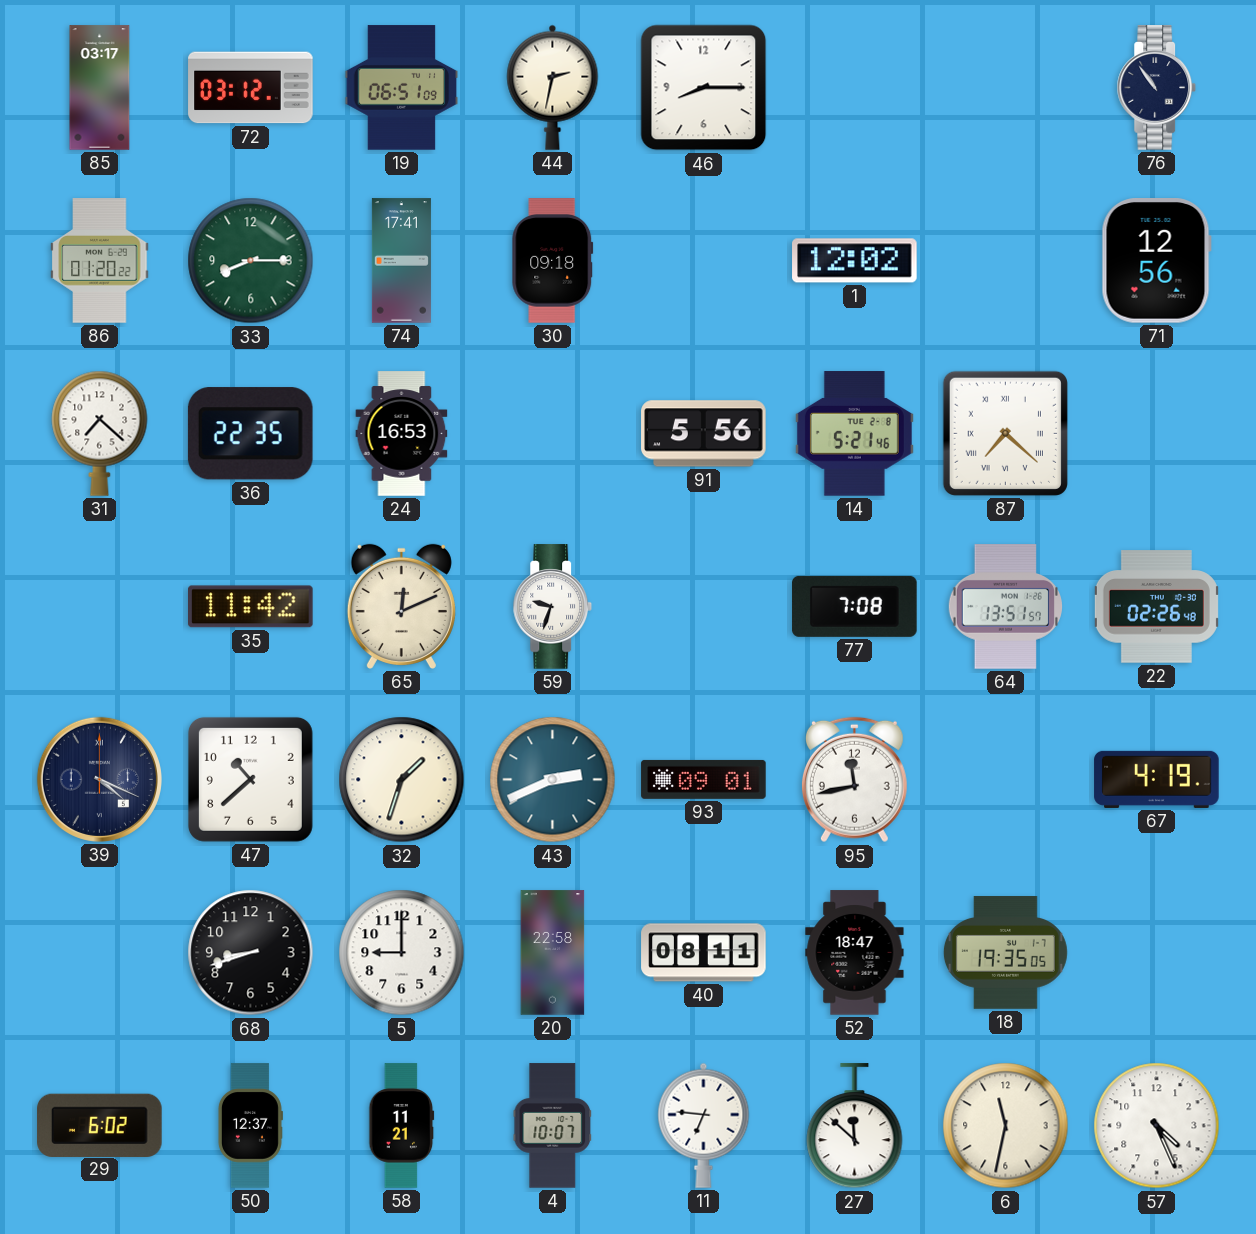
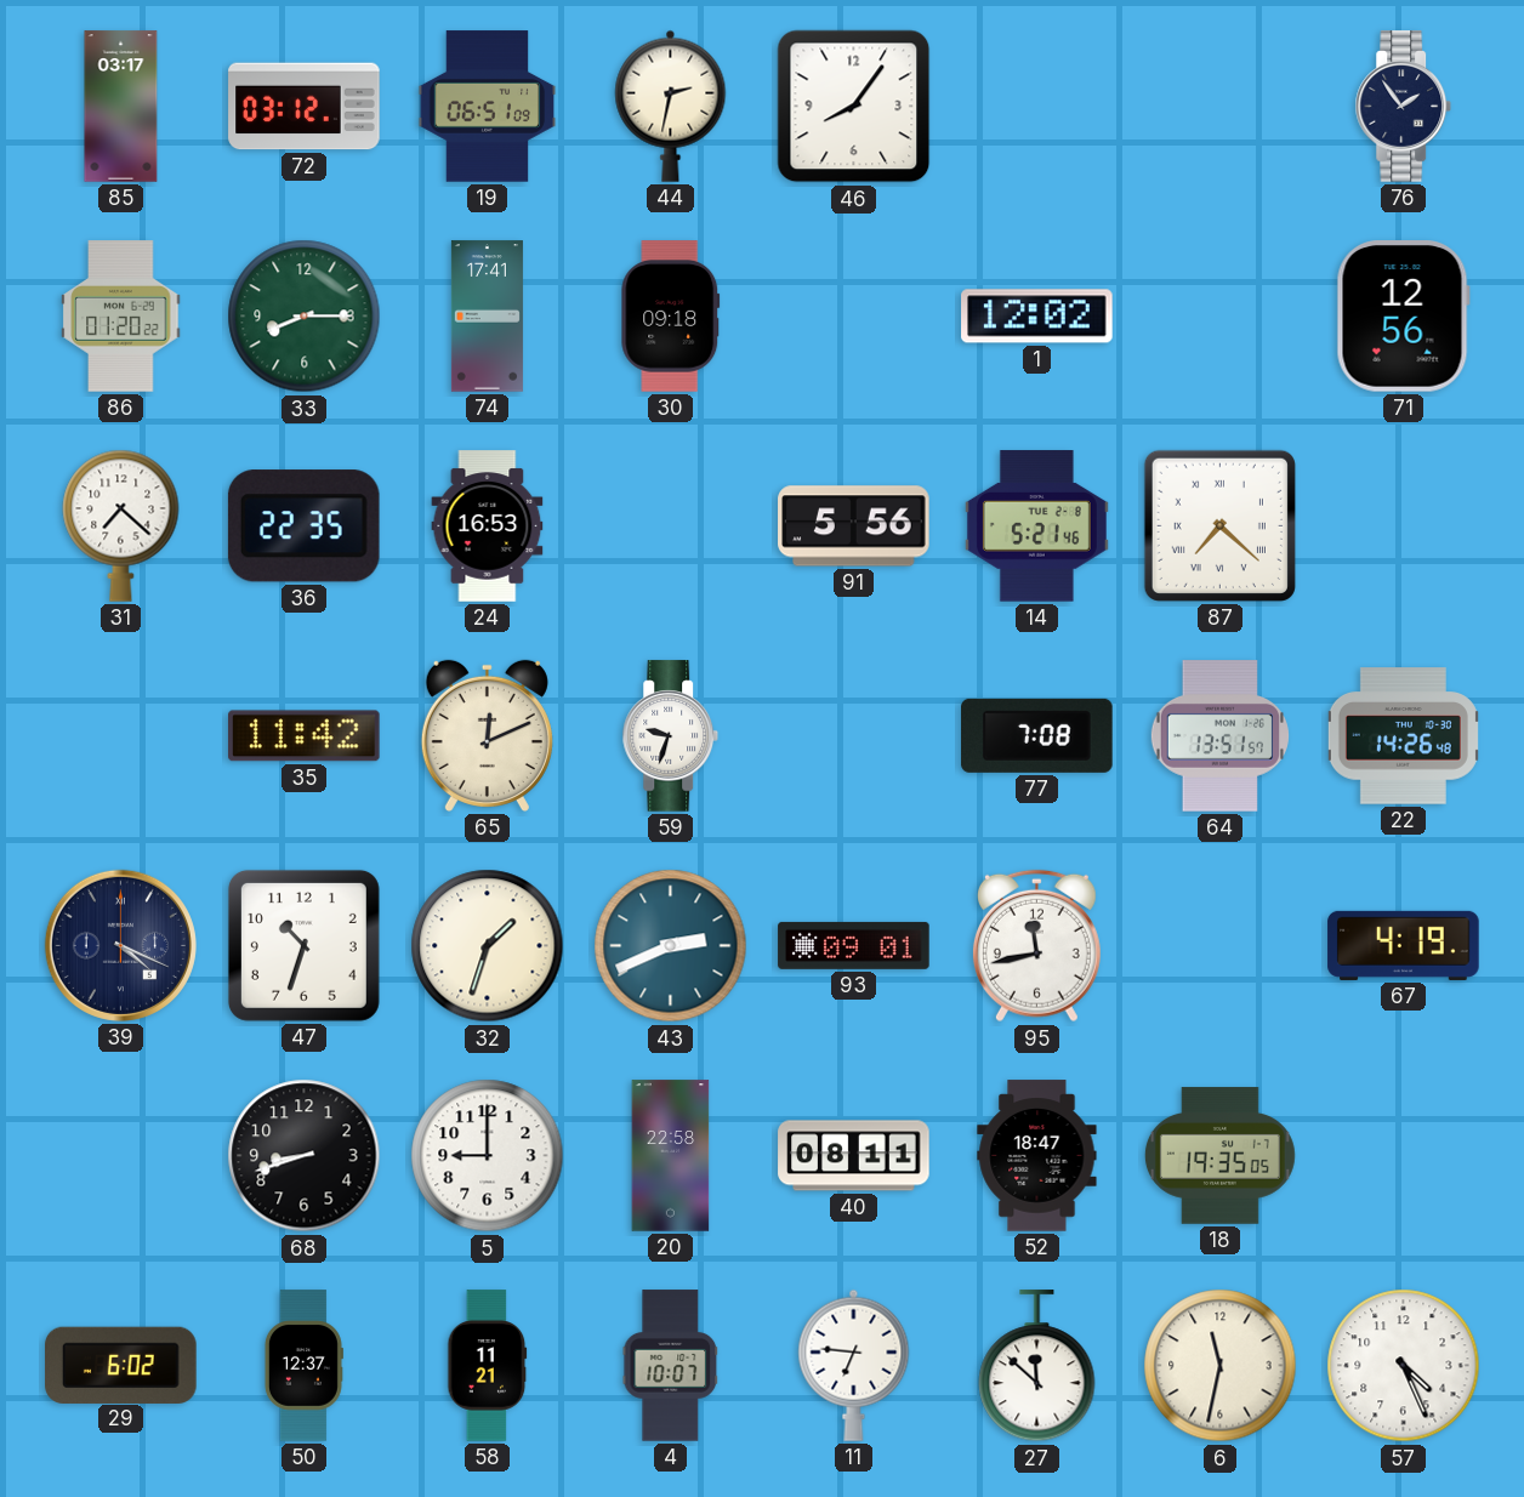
46: 8:15 -> 8:06 (854, 107)
76: 10:54 -> 1:54 (1404, 107)
22: 02:26 -> 14:26 (1403, 736)
47: 10:38 -> 10:33 (303, 945)
